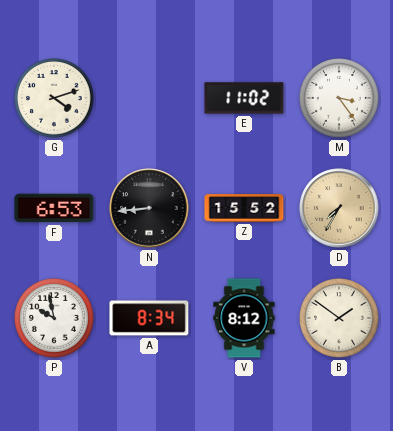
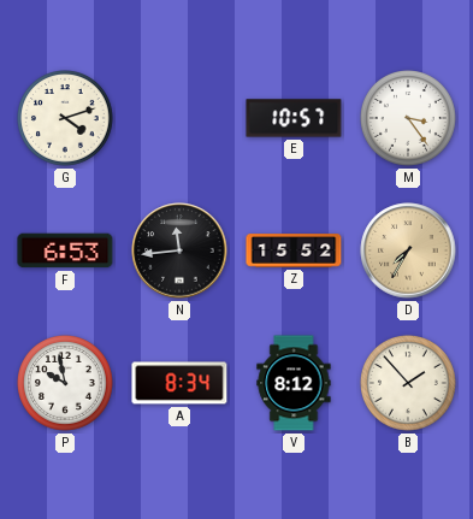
E: 11:02 -> 10:57 (294, 118)
N: 8:44 -> 11:44 (179, 250)
B: 1:51 -> 1:53 (409, 384)
